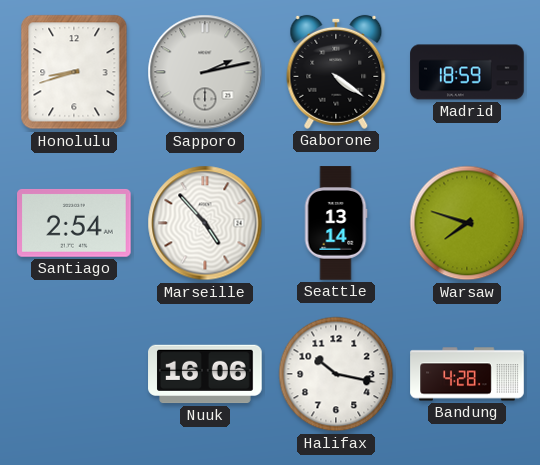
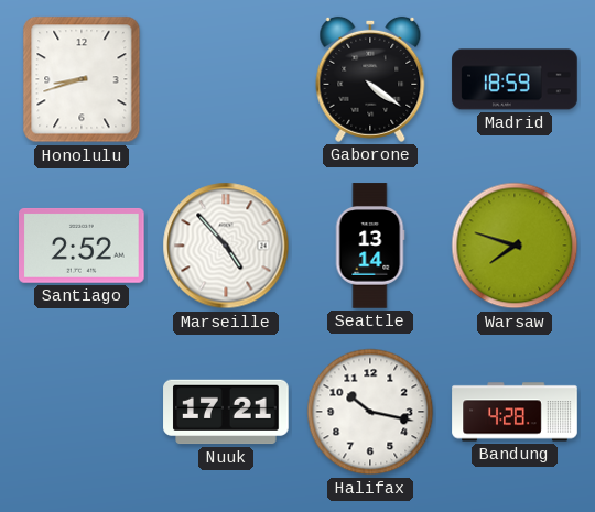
Sapporo: 2:13 -> none (205, 72)
Santiago: 2:54 -> 2:52 (82, 246)
Nuuk: 16:06 -> 17:21 (226, 412)
